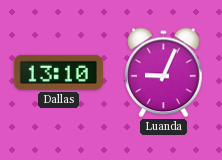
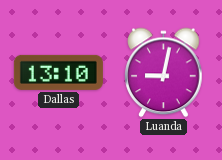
Luanda: 9:04 -> 9:02 (164, 73)
